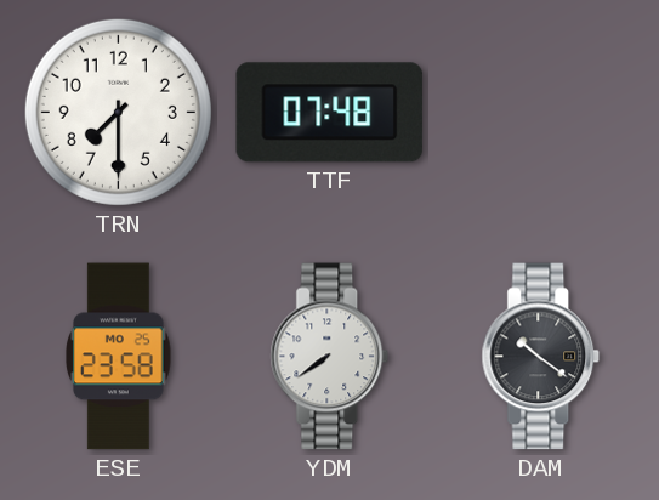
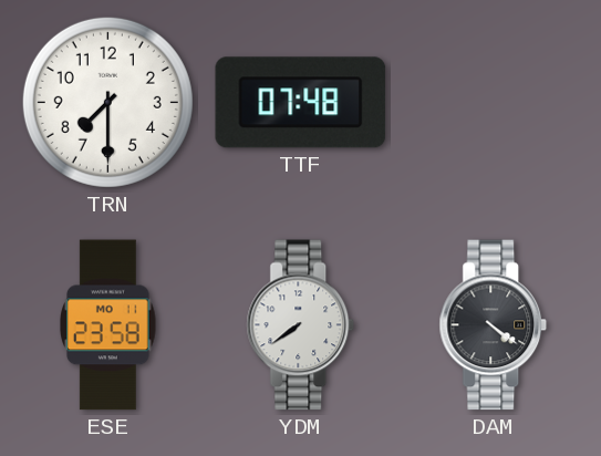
ESE date: MO 25 -> MO 11 (108, 325)
DAM: 10:21 -> 4:21 (494, 325)
